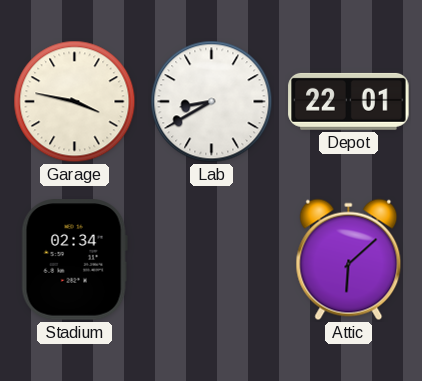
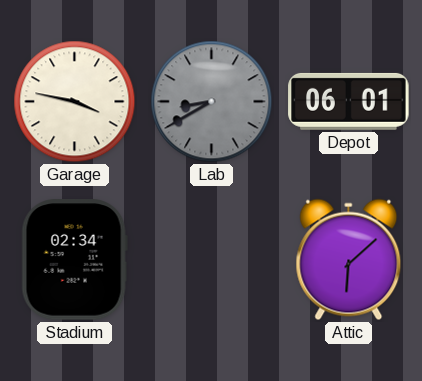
Lab dial: white -> grey (212, 102)
Depot: 22:01 -> 06:01 (349, 101)
